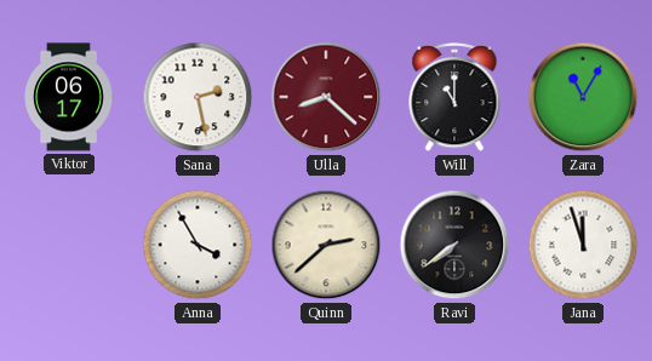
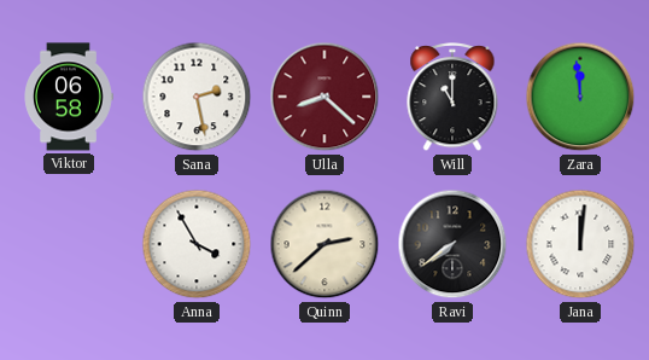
Viktor: 06:17 -> 06:58 (69, 97)
Zara: 11:05 -> 11:59 (580, 97)
Jana: 11:57 -> 12:01 (580, 244)
